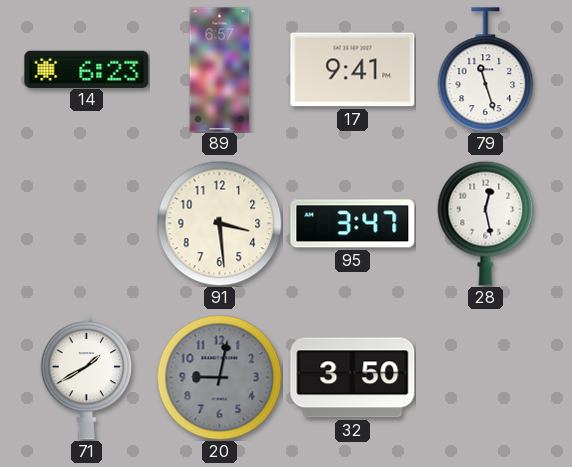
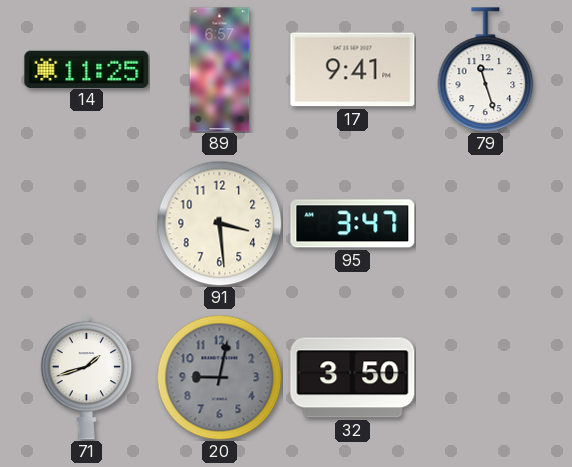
14: 6:23 -> 11:25 (87, 69)
28: 12:28 -> none (486, 223)
71: 1:40 -> 1:42 (87, 377)
